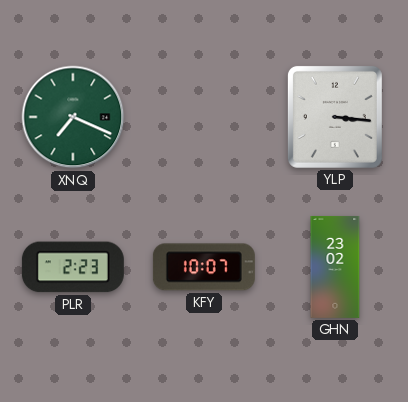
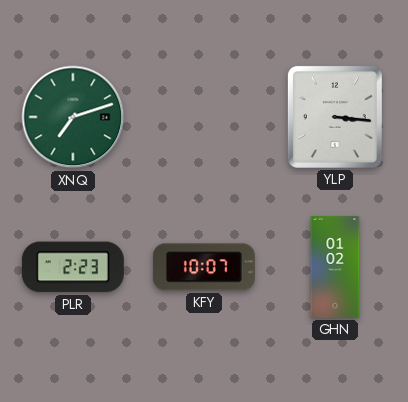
XNQ: 7:19 -> 7:12 (73, 117)
GHN: 23:02 -> 01:02 (335, 267)
